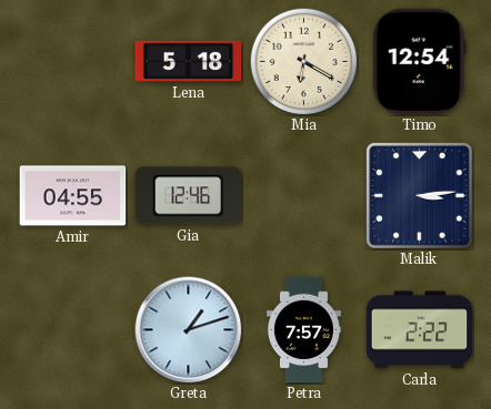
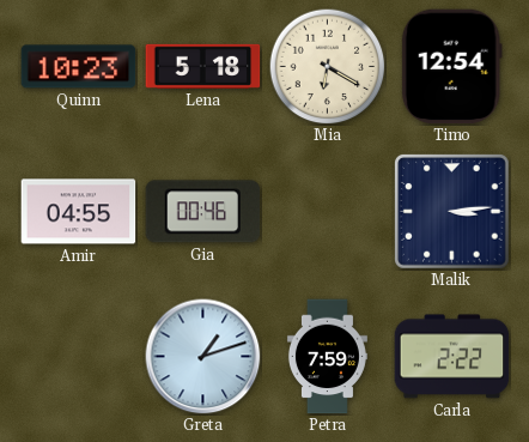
Quinn: none -> 10:23 (79, 67)
Gia: 12:46 -> 00:46 (203, 212)
Petra: 7:57 -> 7:59 (327, 357)
